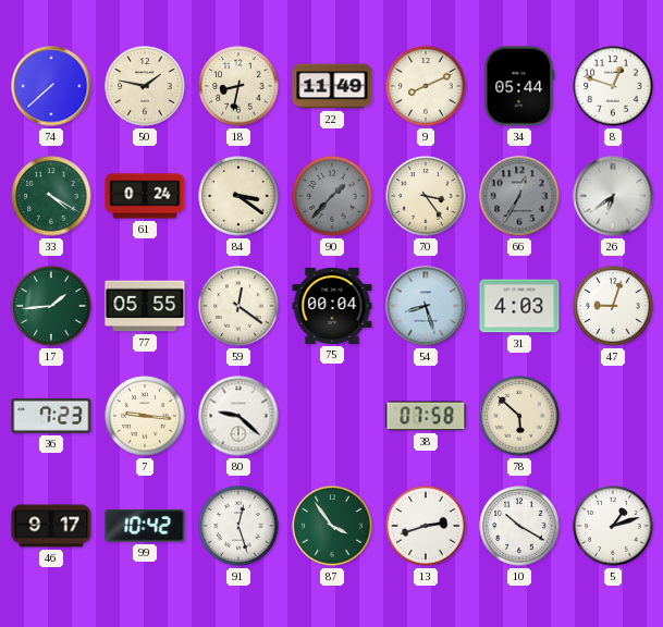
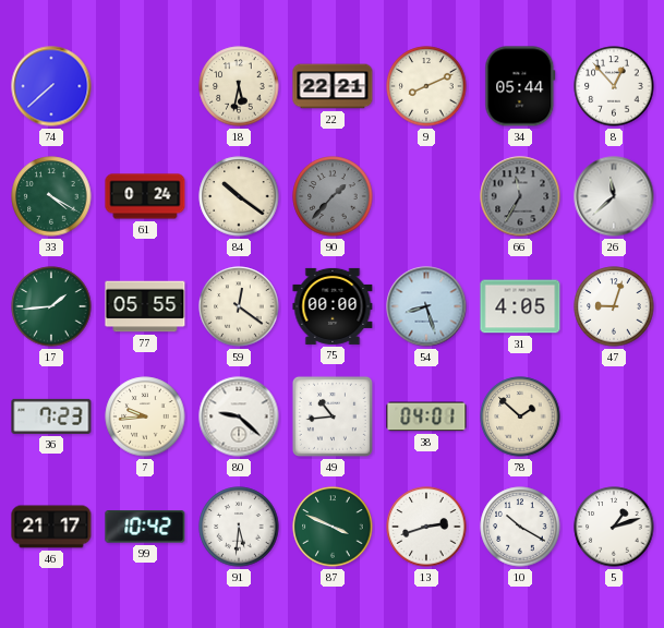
50: 1:47 -> none (145, 86)
18: 8:32 -> 5:32 (239, 86)
22: 11:49 -> 22:21 (333, 86)
8: 12:48 -> 12:53 (614, 86)
84: 3:21 -> 10:21 (239, 196)
70: 3:24 -> none (426, 196)
66: 12:35 -> 11:35 (520, 196)
26: 6:39 -> 11:38 (614, 196)
75: 00:04 -> 00:00 (333, 306)
31: 4:03 -> 4:05 (520, 306)
7: 9:16 -> 9:44 (145, 416)
49: none -> 10:44 (333, 416)
38: 07:58 -> 04:01 (426, 416)
78: 5:52 -> 1:52 (520, 416)
46: 9:17 -> 21:17 (51, 527)
91: 12:27 -> 5:31 (239, 527)
87: 3:54 -> 3:49 (333, 527)
